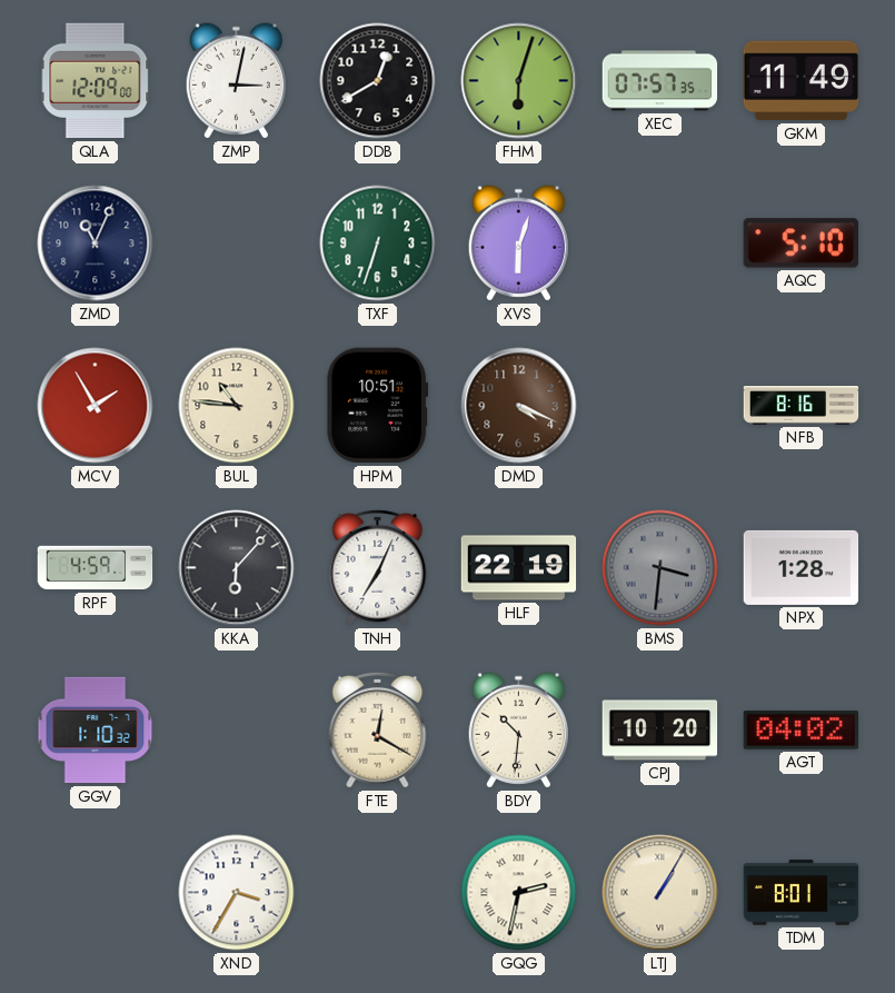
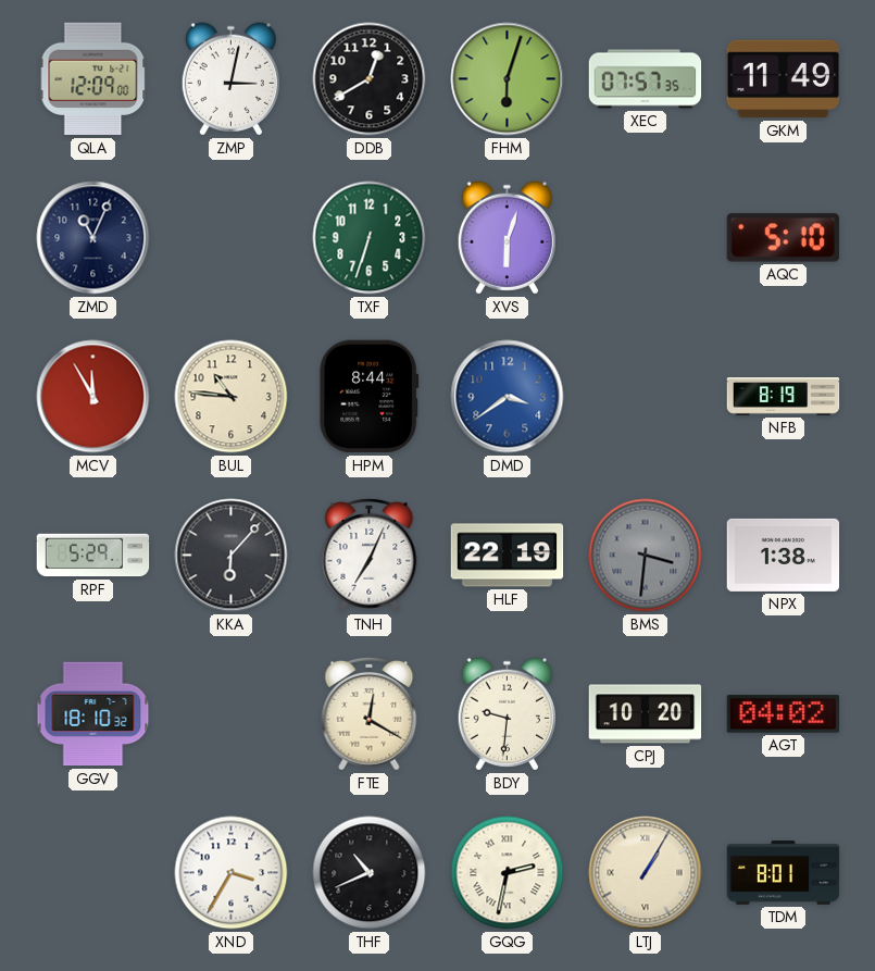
MCV: 1:55 -> 11:55 (93, 397)
HPM: 10:51 -> 8:44 (370, 397)
DMD: 4:19 -> 3:39 (508, 397)
DMD dial: brown -> blue (508, 397)
NFB: 8:16 -> 8:19 (784, 397)
RPF: 4:59 -> 5:29 (93, 556)
NPX: 1:28 -> 1:38 (784, 555)
GGV: 1:10 -> 18:10 (93, 714)
BDY: 10:31 -> 9:31 (507, 714)
THF: none -> 10:41 (370, 873)
